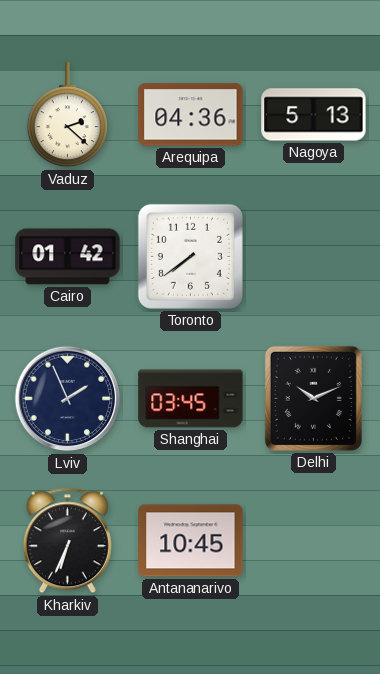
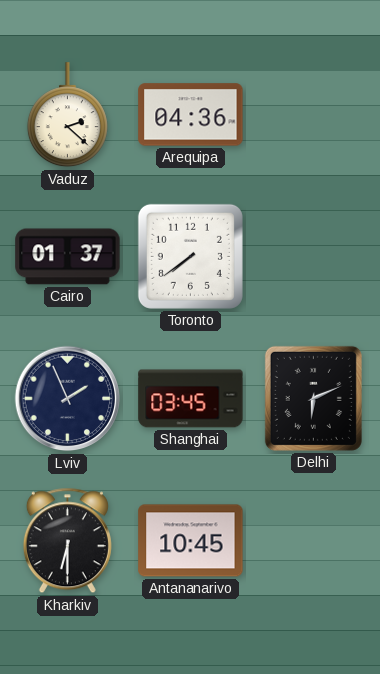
Nagoya: 5:13 -> none (314, 115)
Cairo: 01:42 -> 01:37 (68, 257)
Delhi: 10:11 -> 6:11 (313, 398)
Kharkiv: 6:34 -> 6:30 (67, 541)
